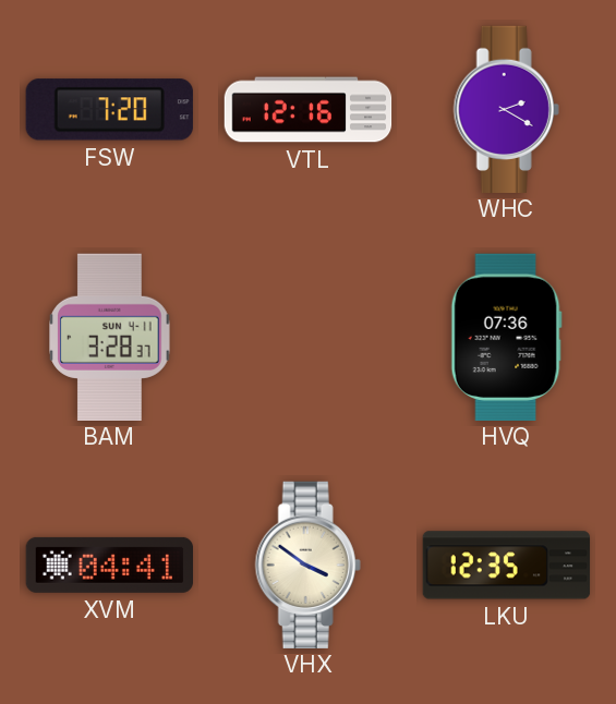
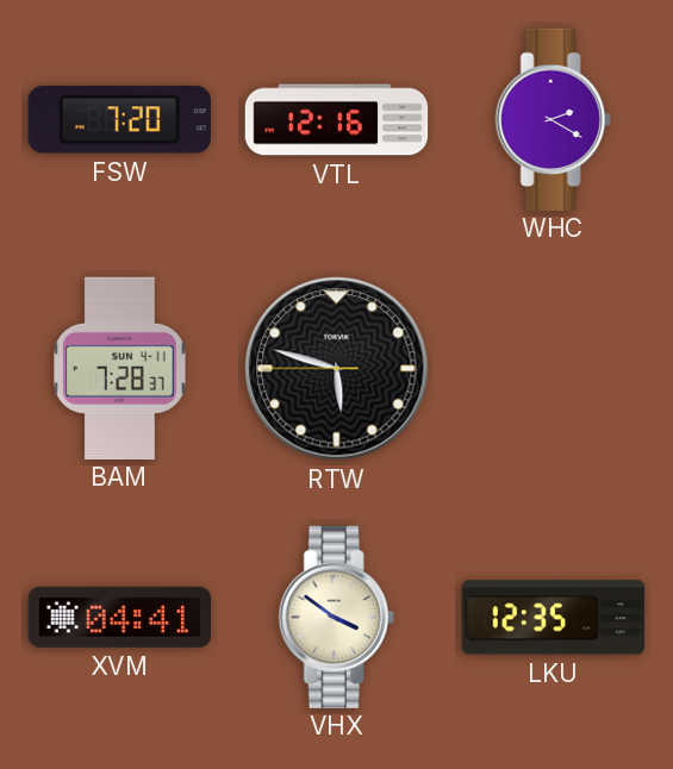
BAM: 3:28 -> 7:28 (120, 368)
RTW: none -> 5:47 (337, 369)
HVQ: 07:36 -> none (506, 337)
